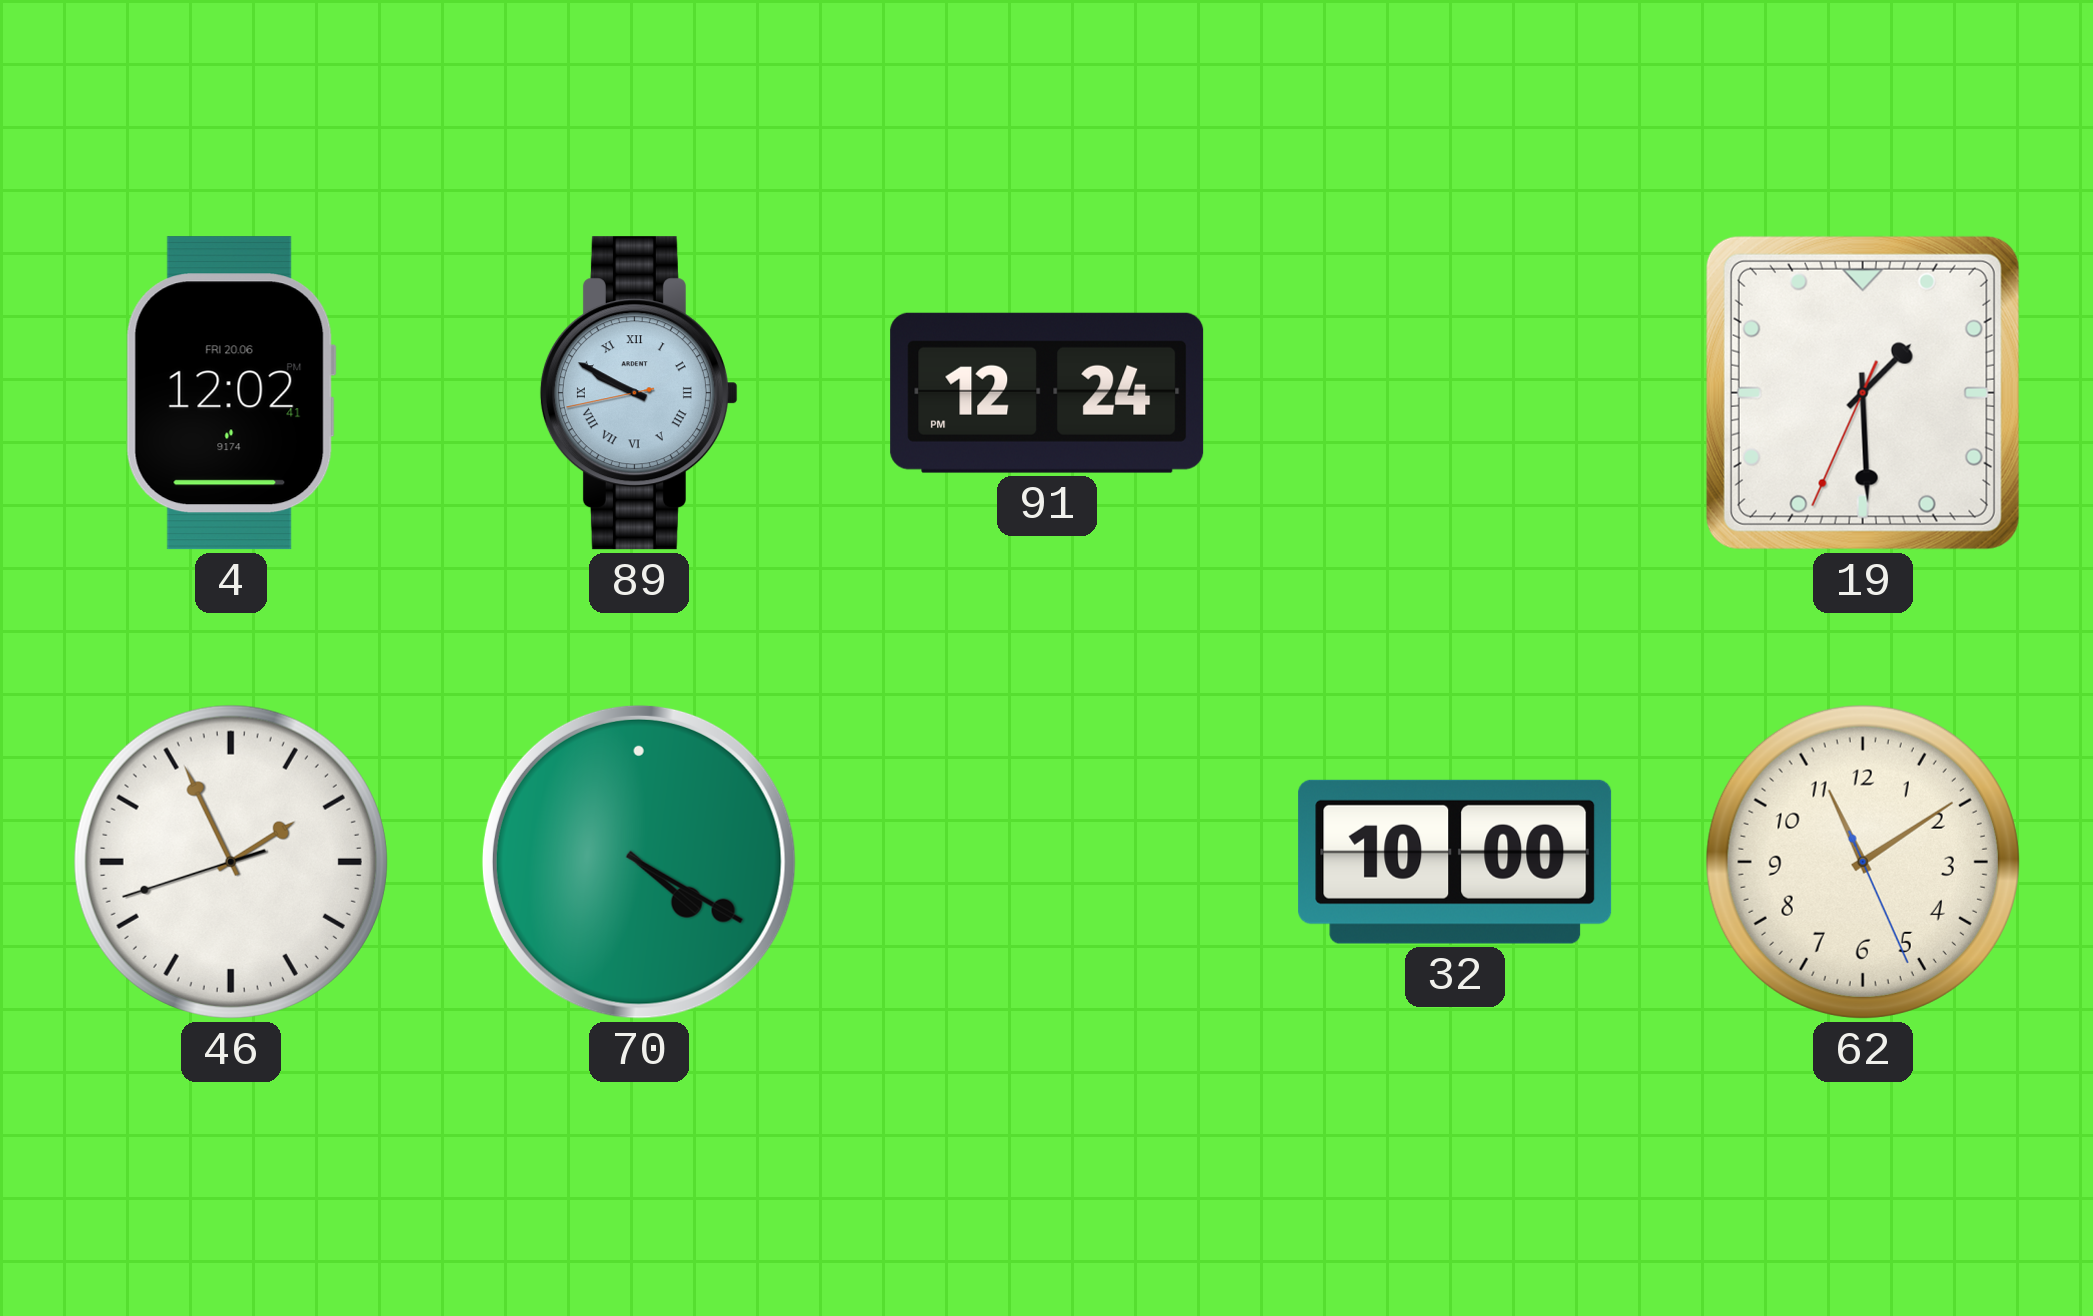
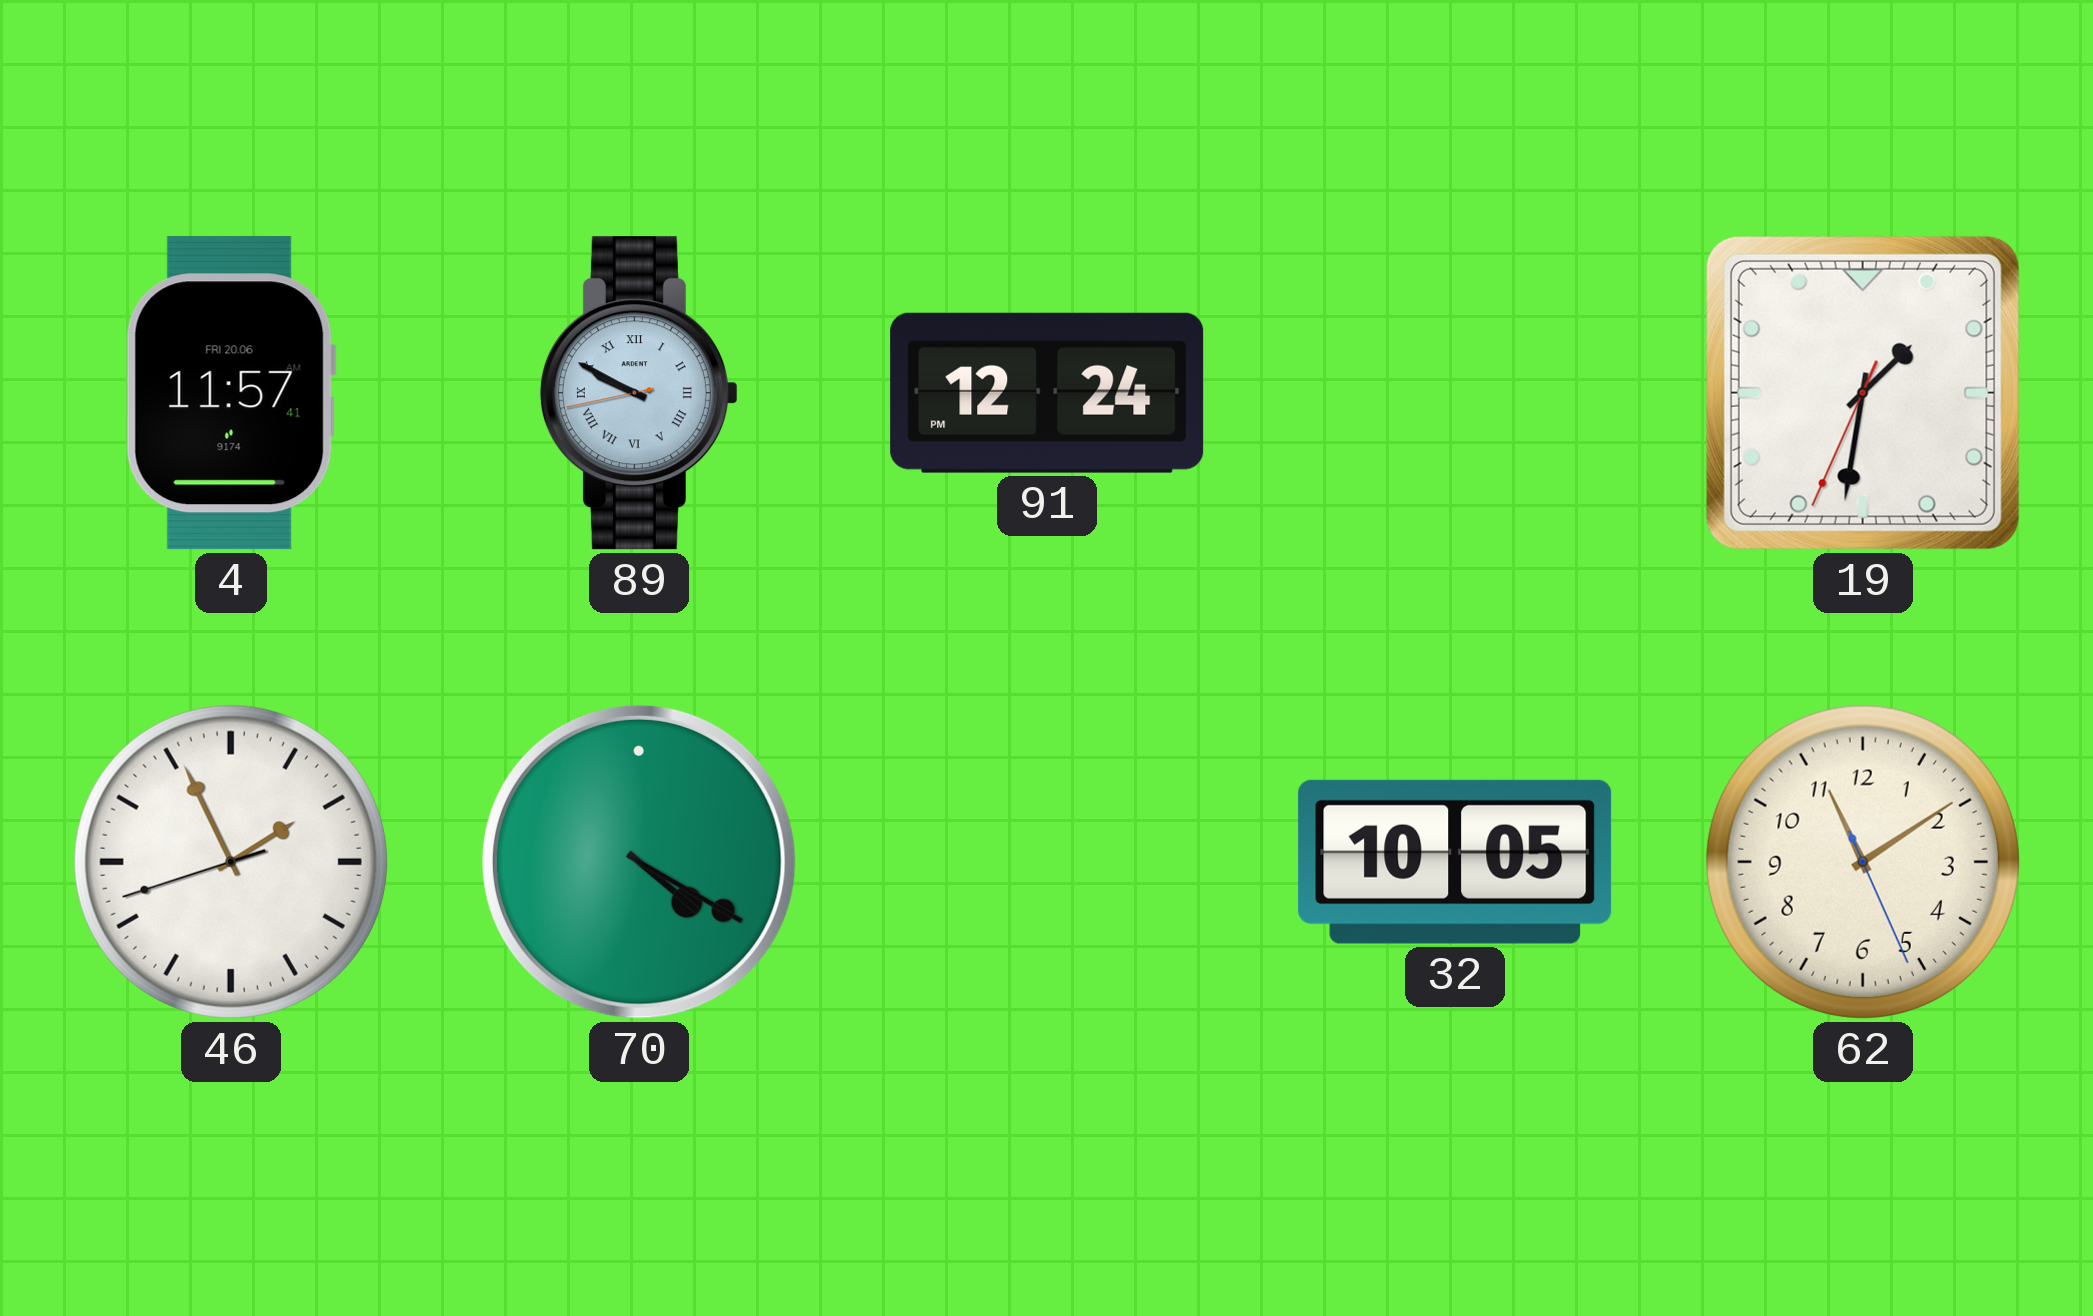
4: 12:02 -> 11:57 (231, 393)
19: 1:29 -> 1:31 (1863, 393)
32: 10:00 -> 10:05 (1455, 862)
